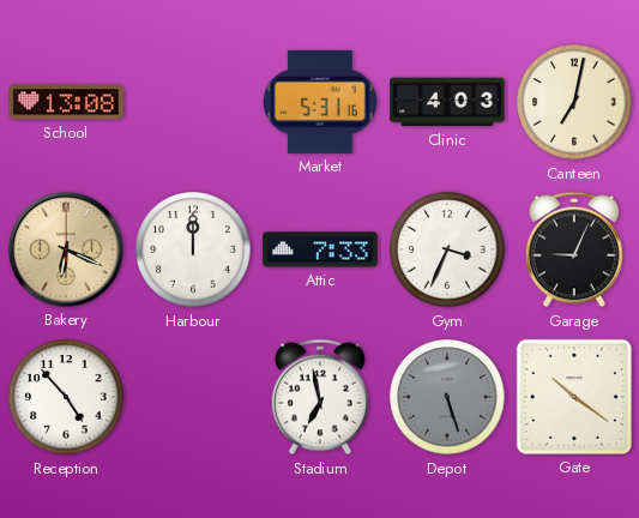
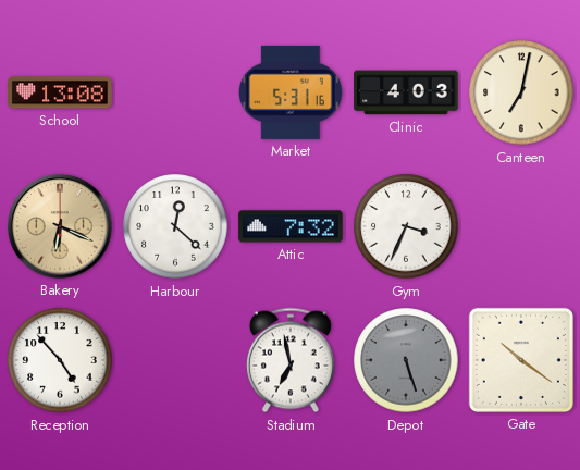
Harbour: 12:00 -> 12:22 (175, 226)
Attic: 7:33 -> 7:32 (291, 226)
Garage: 9:04 -> none (574, 249)
